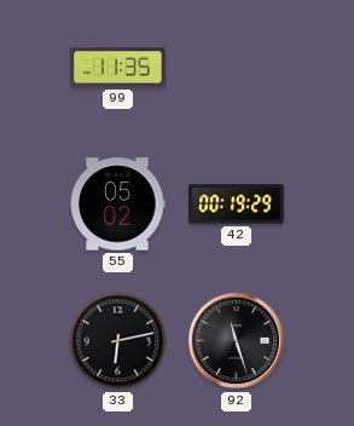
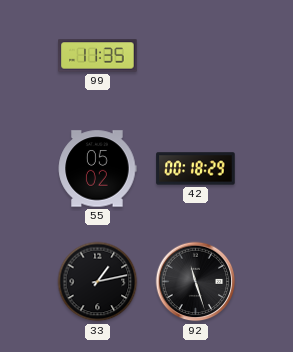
42: 00:19 -> 00:18 (196, 169)
33: 6:13 -> 1:13 (98, 282)
